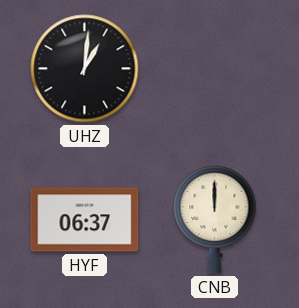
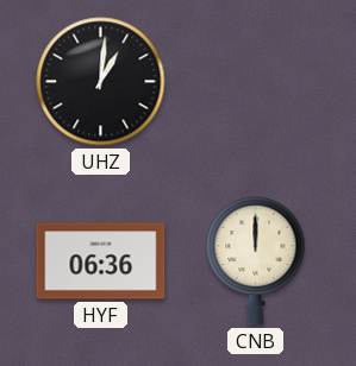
HYF: 06:37 -> 06:36 (101, 261)
